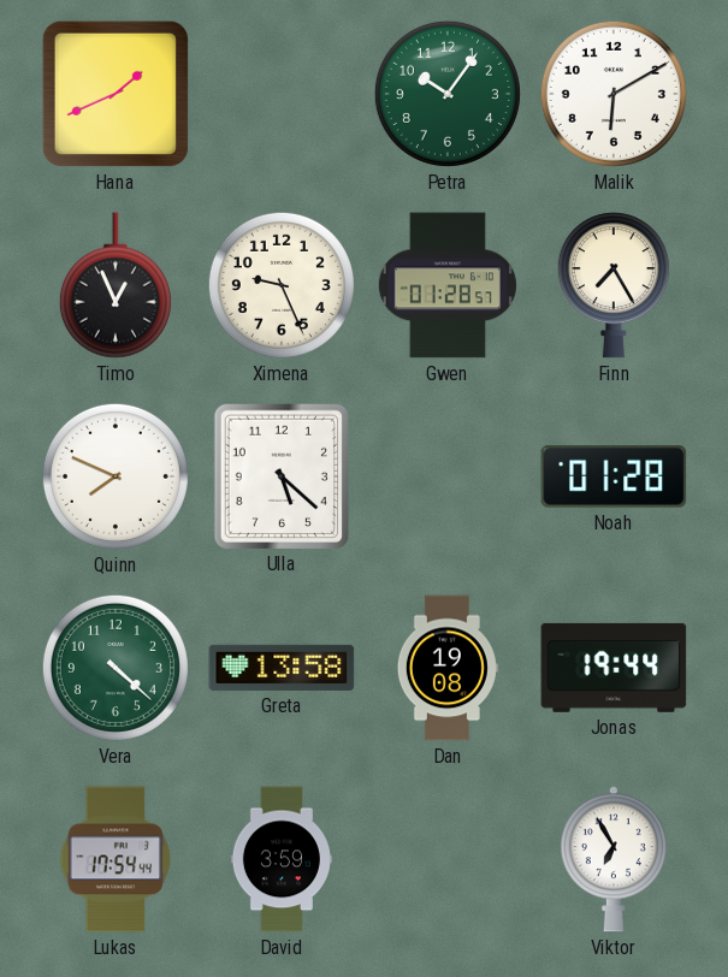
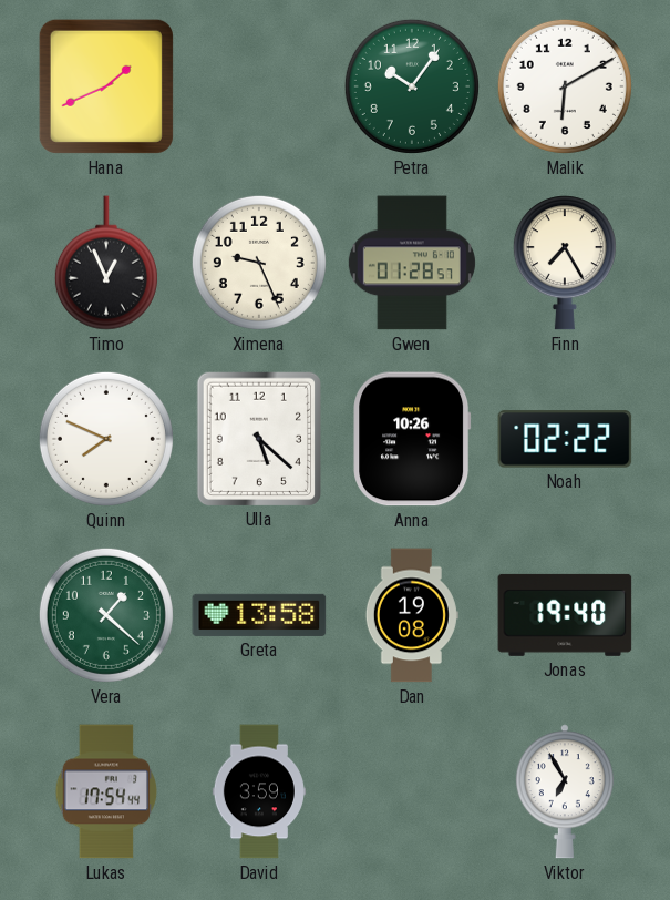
Anna: none -> 10:26 (412, 439)
Noah: 01:28 -> 02:22 (565, 439)
Vera: 4:22 -> 1:22 (106, 615)
Jonas: 19:44 -> 19:40 (565, 615)
